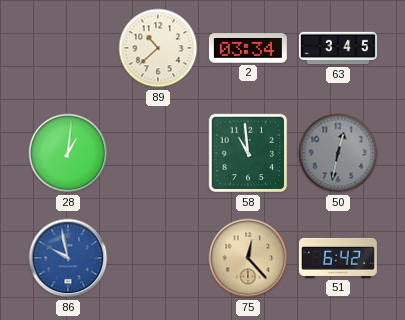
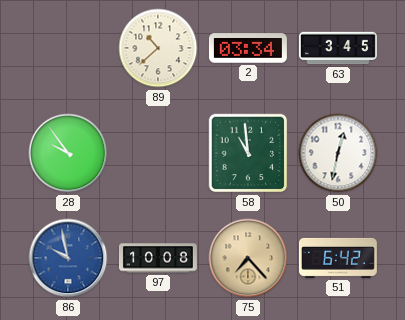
28: 1:01 -> 9:54 (68, 153)
50 dial: grey -> white (338, 153)
97: none -> 10:08 (158, 258)
75: 12:23 -> 7:23 (248, 258)
